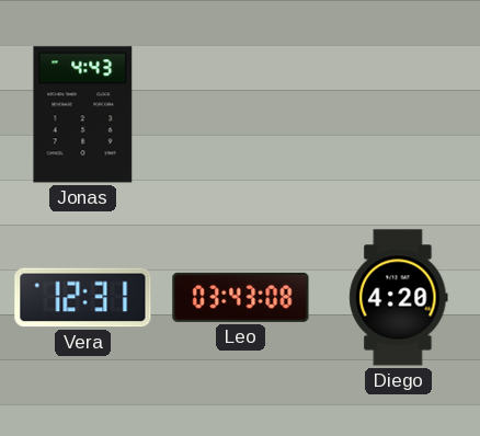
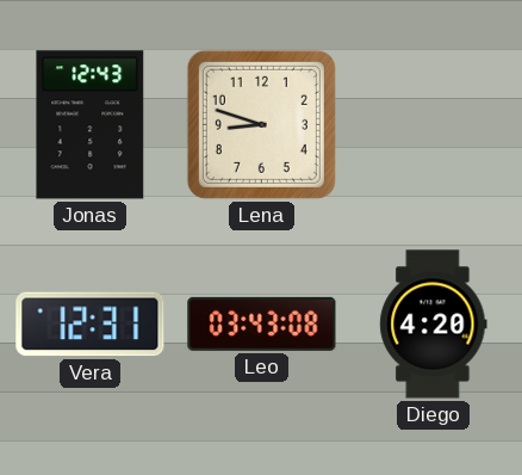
Jonas: 4:43 -> 12:43 (91, 125)
Lena: none -> 8:48 (261, 124)
